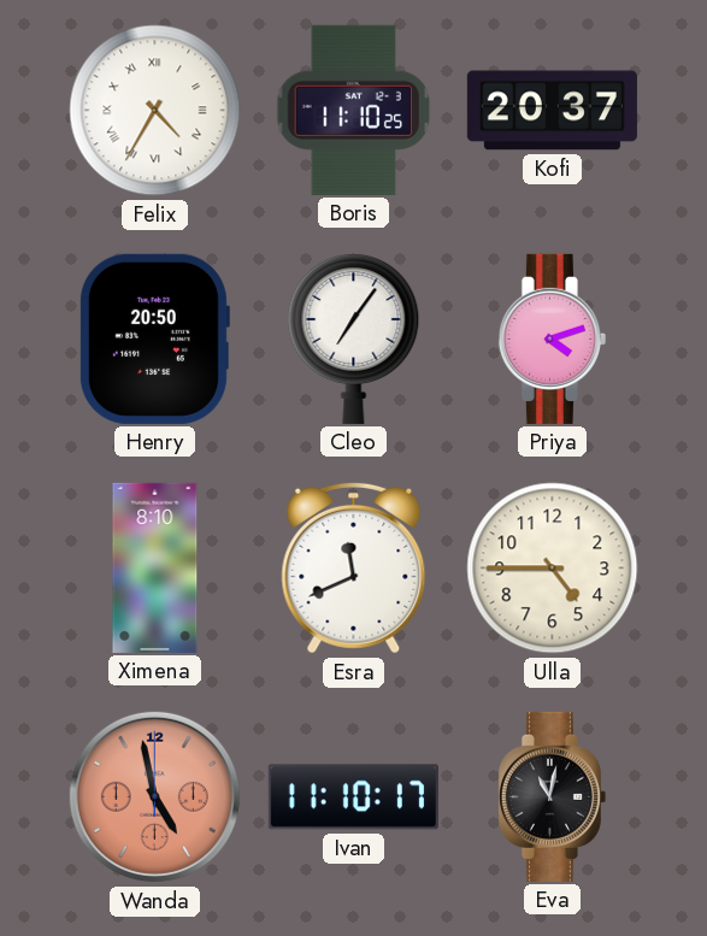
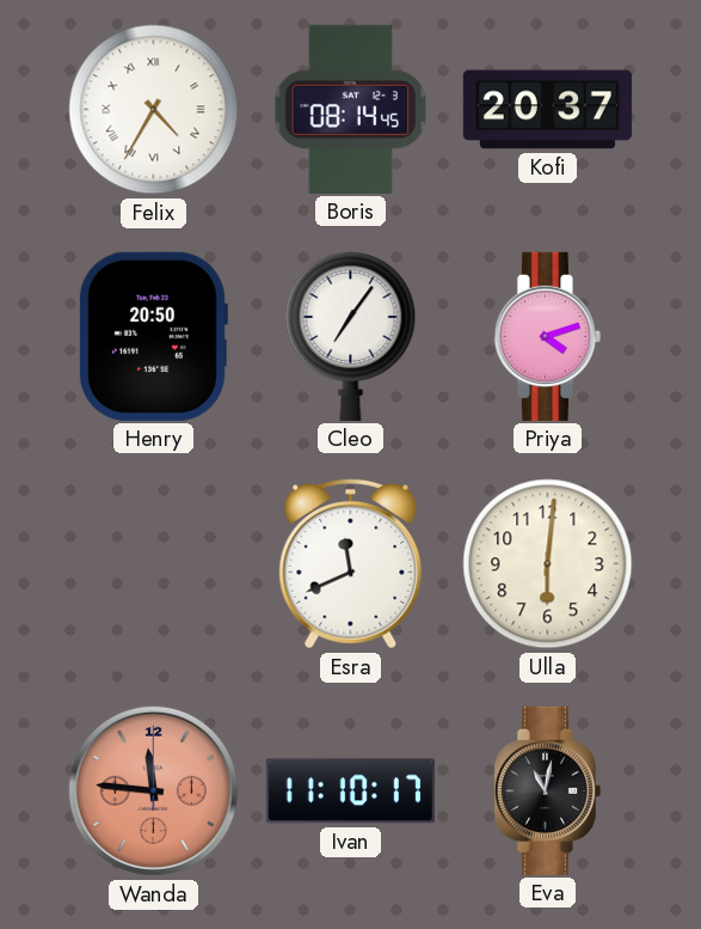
Boris: 11:10 -> 08:14 (351, 109)
Ximena: 8:10 -> none (155, 567)
Ulla: 4:45 -> 6:01 (548, 564)
Wanda: 4:58 -> 11:46 (153, 790)
